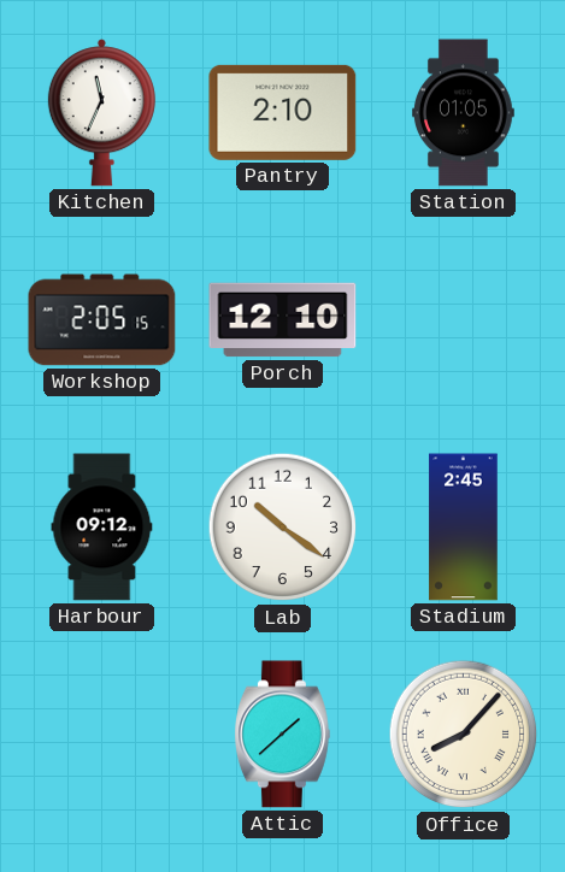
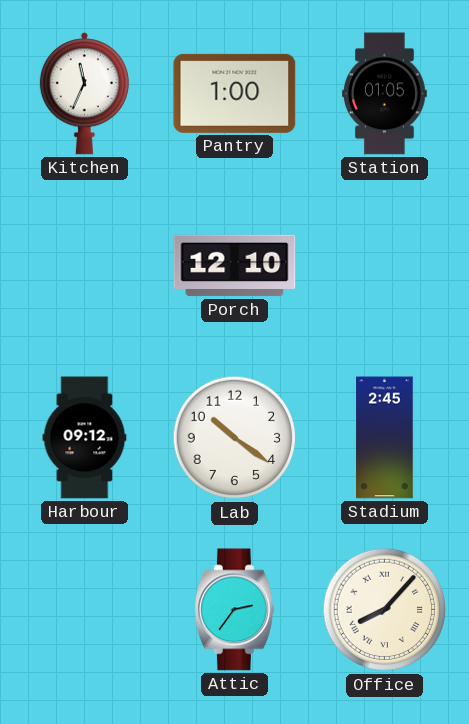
Pantry: 2:10 -> 1:00 (235, 93)
Workshop: 2:05 -> none (102, 320)
Attic: 1:38 -> 2:36 (235, 610)
